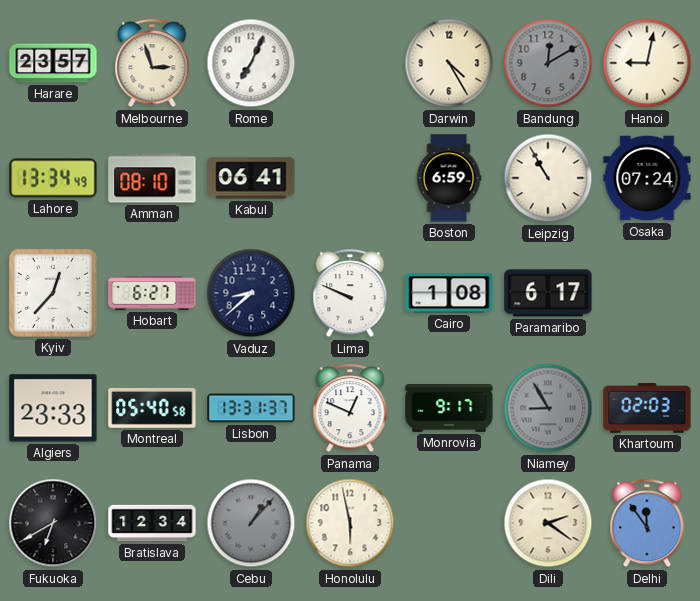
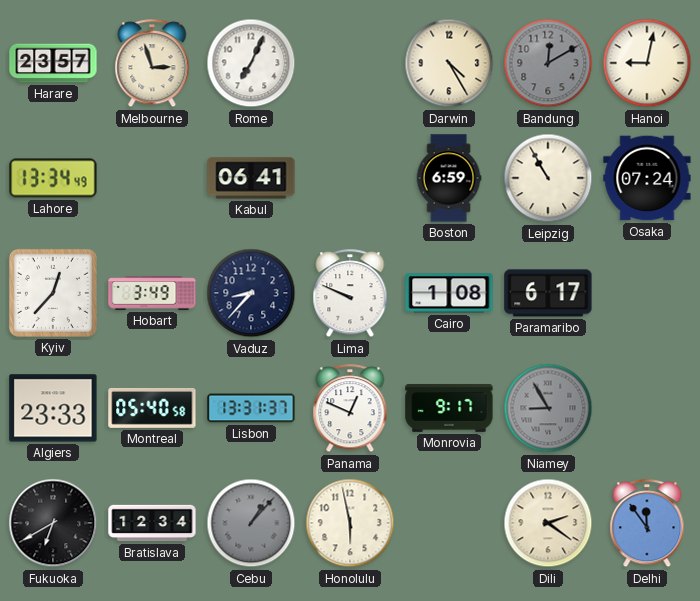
Amman: 08:10 -> none (152, 178)
Hobart: 6:27 -> 3:49 (152, 293)
Vaduz: 8:38 -> 8:37 (251, 293)
Khartoum: 02:03 -> none (647, 408)
